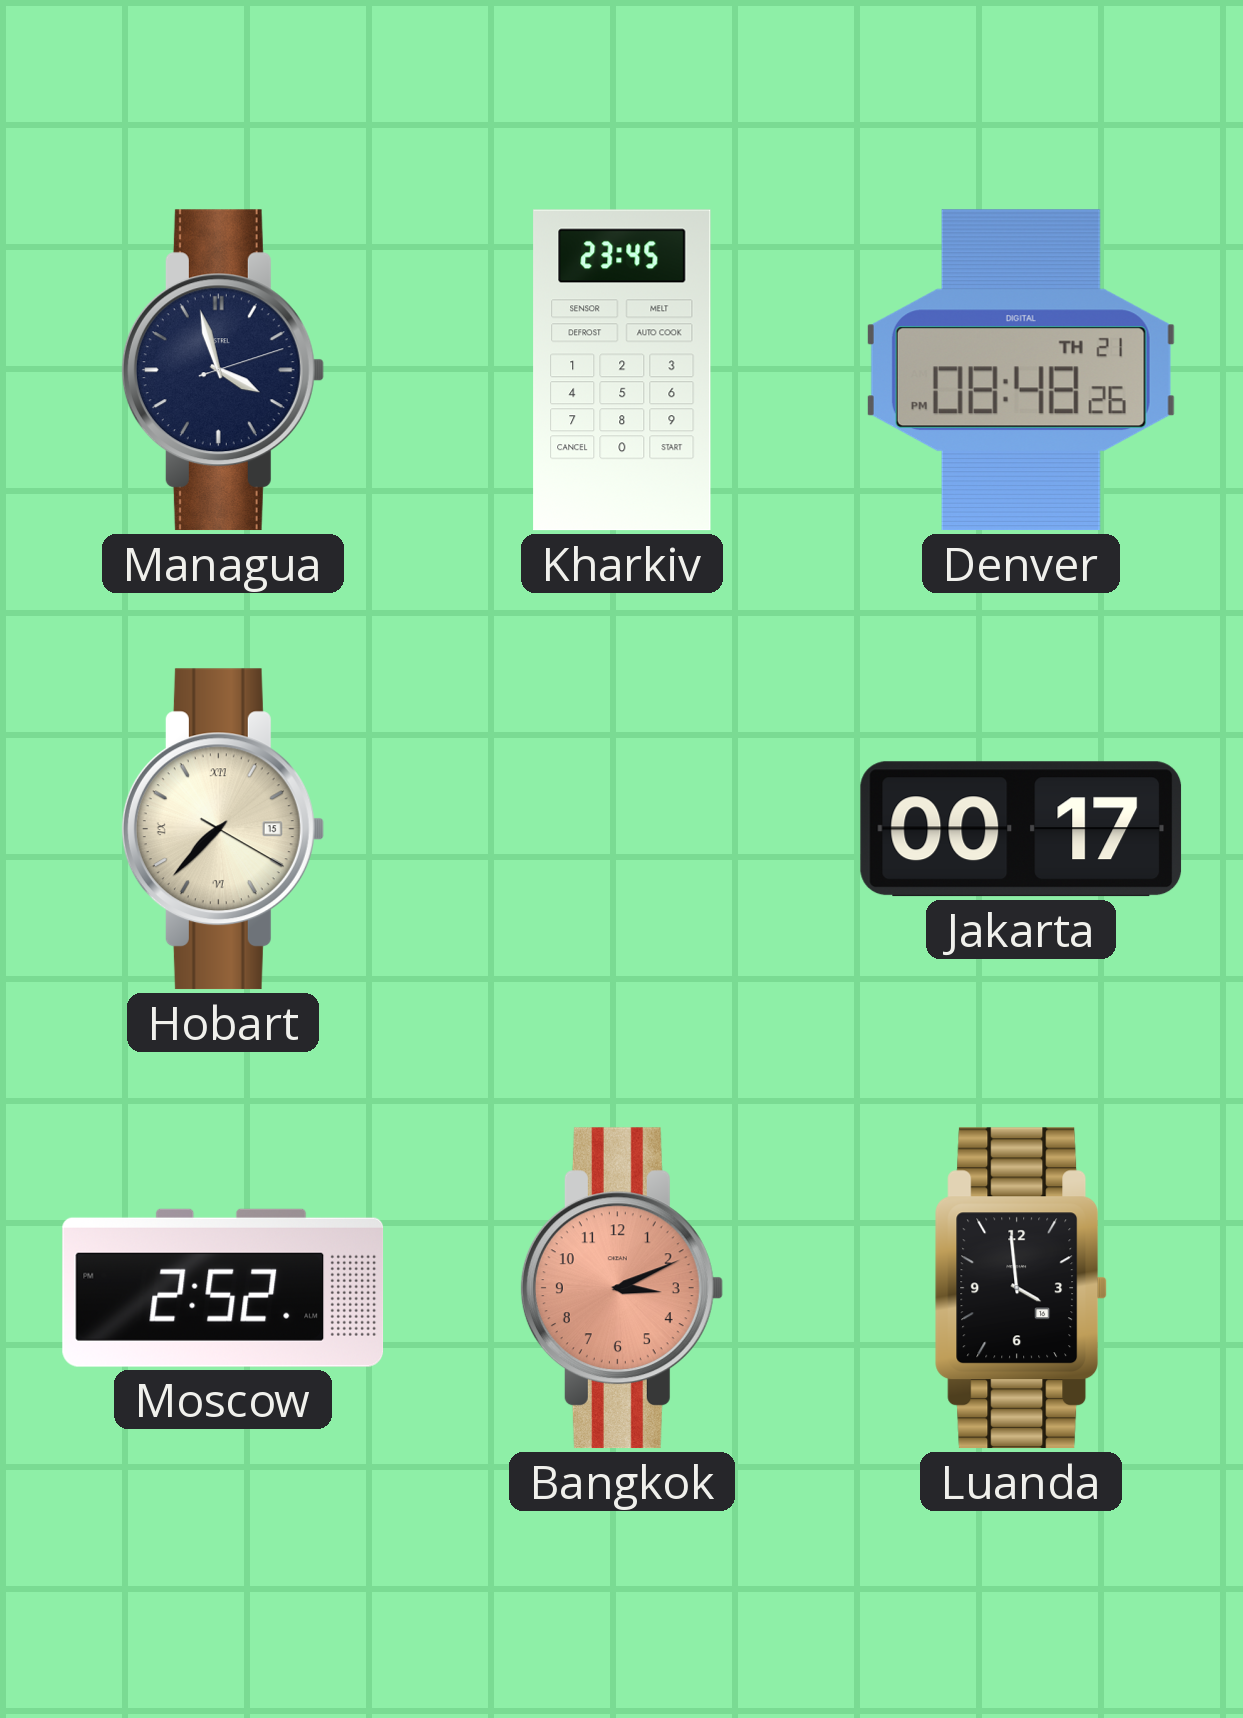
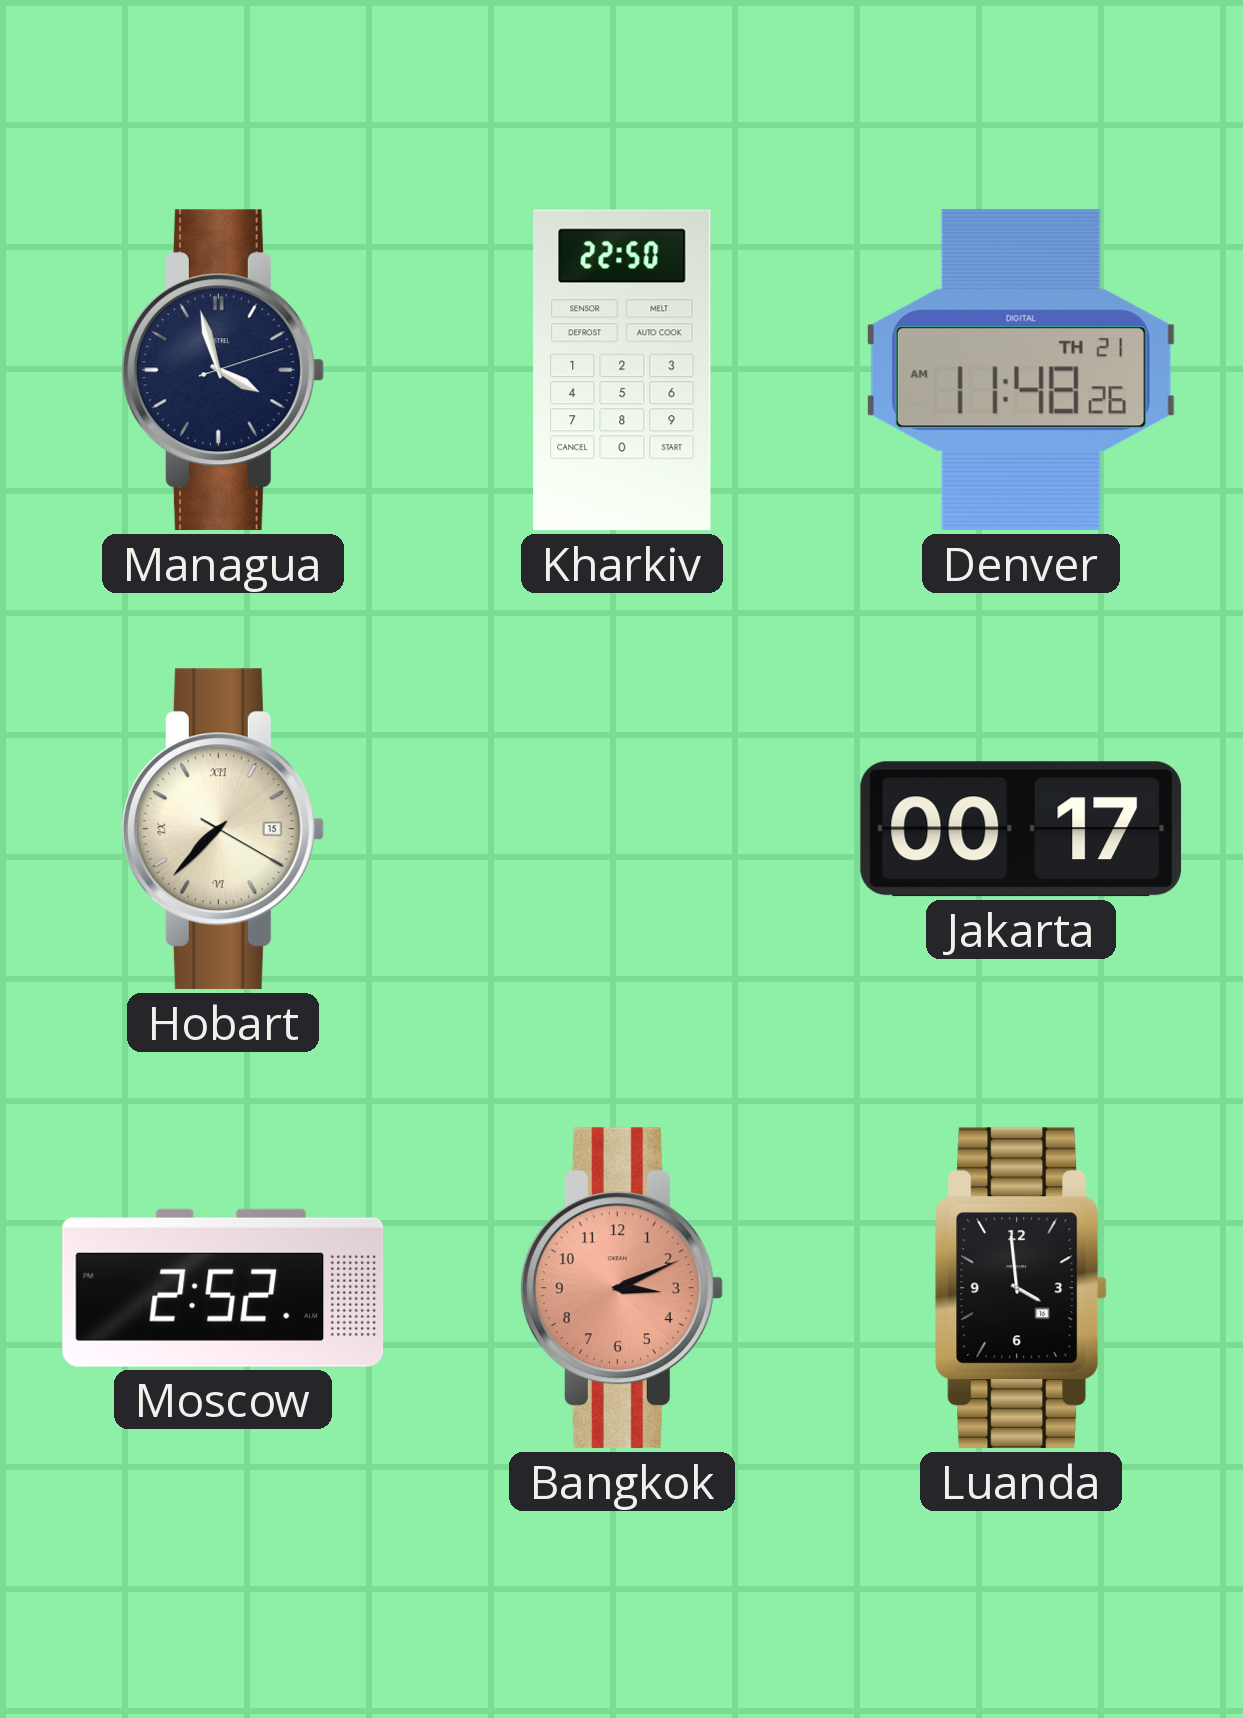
Kharkiv: 23:45 -> 22:50 (622, 370)
Denver: 08:48 -> 11:48 (1021, 370)
